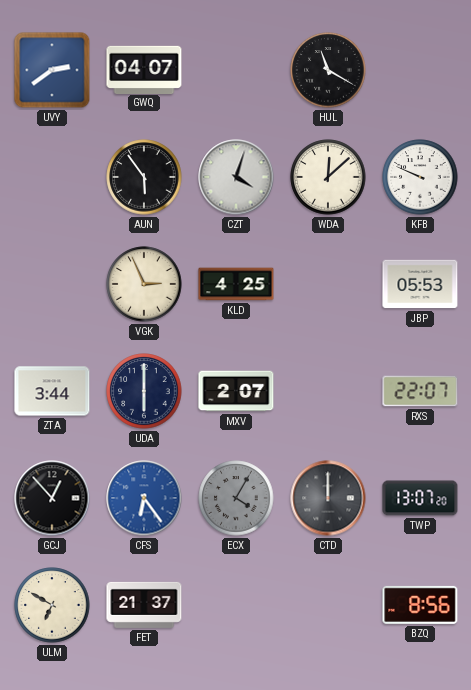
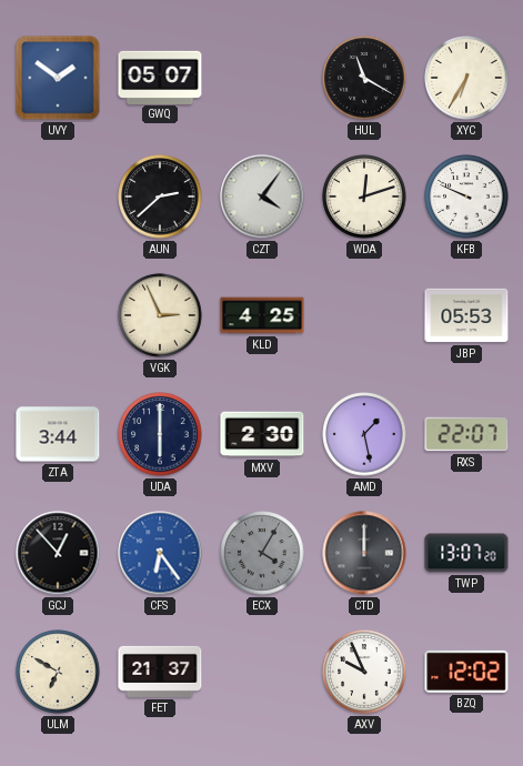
UVY: 2:39 -> 1:51 (58, 78)
GWQ: 04:07 -> 05:07 (160, 77)
XYC: none -> 6:35 (466, 78)
AUN: 5:54 -> 2:38 (160, 196)
CZT: 4:03 -> 4:06 (262, 196)
WDA: 12:08 -> 12:12 (364, 196)
MXV: 2:07 -> 2:30 (262, 434)
AMD: none -> 1:28 (364, 434)
AXV: none -> 9:56 (364, 672)
BZQ: 8:56 -> 12:02 (466, 672)
